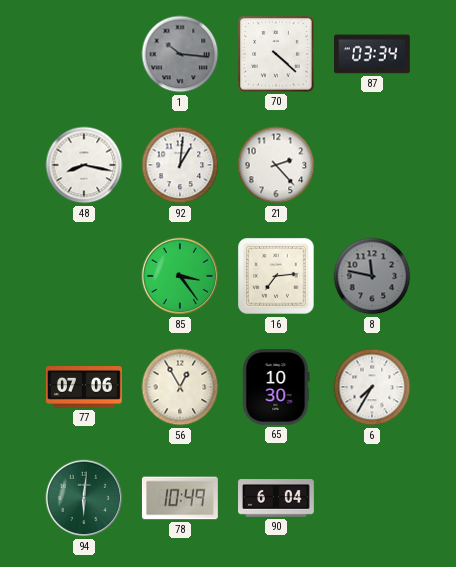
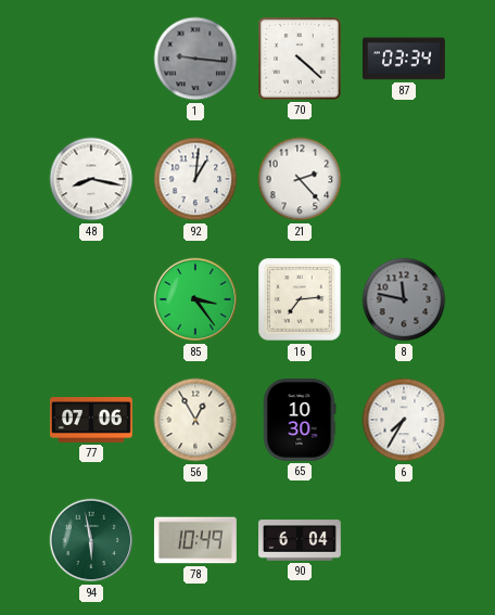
1: 10:16 -> 9:16 (195, 59)
94: 6:01 -> 5:58 (91, 540)
